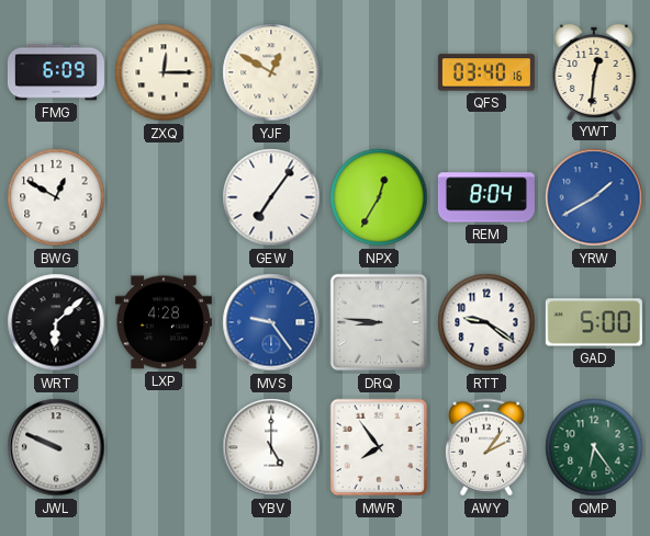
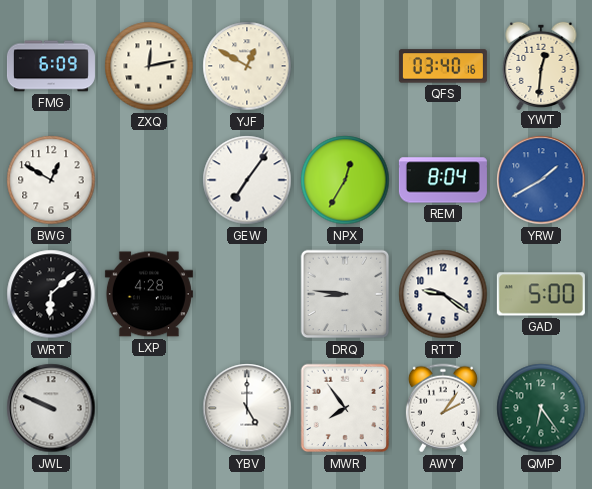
ZXQ: 12:15 -> 12:13 (149, 66)
MVS: 9:24 -> none (271, 322)
